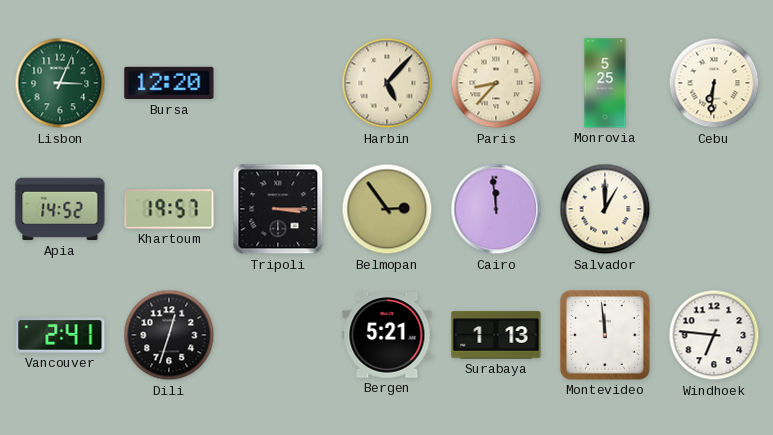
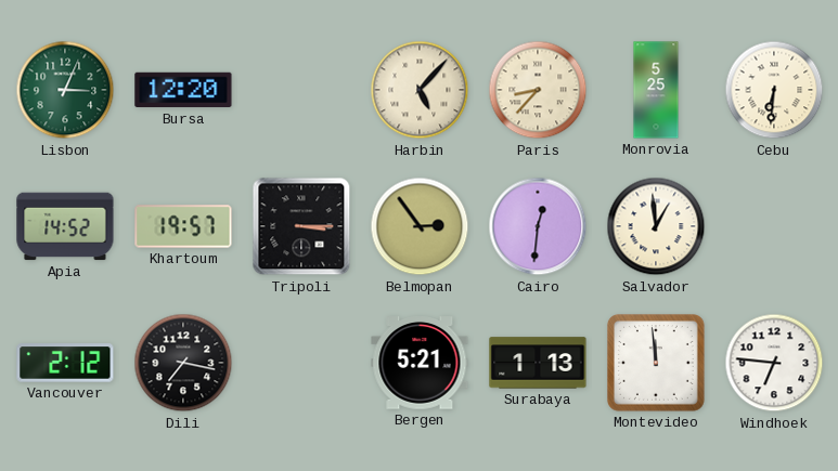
Cairo: 11:59 -> 12:31 (538, 226)
Salvador: 1:00 -> 12:59 (656, 226)
Vancouver: 2:41 -> 2:12 (65, 363)
Dili: 12:33 -> 7:17 (183, 363)
